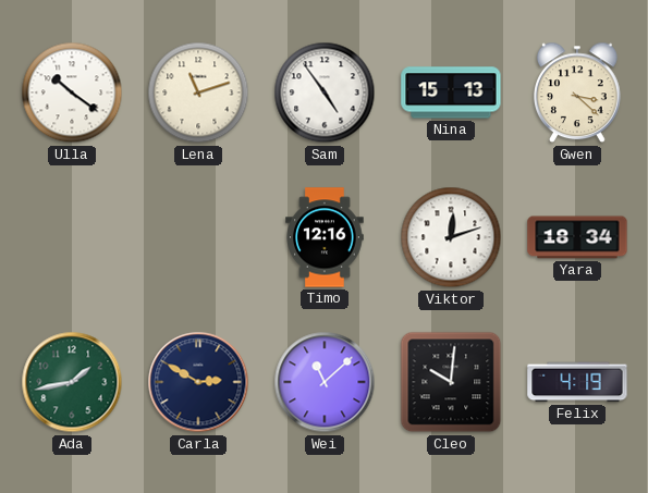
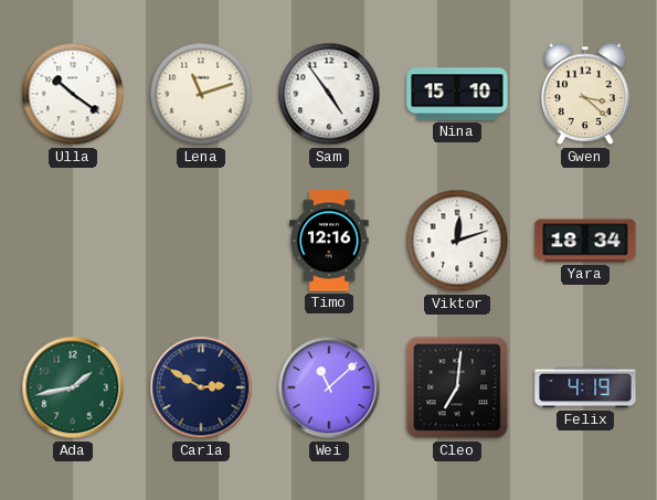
Nina: 15:13 -> 15:10 (457, 94)
Cleo: 10:01 -> 7:01 (457, 387)
